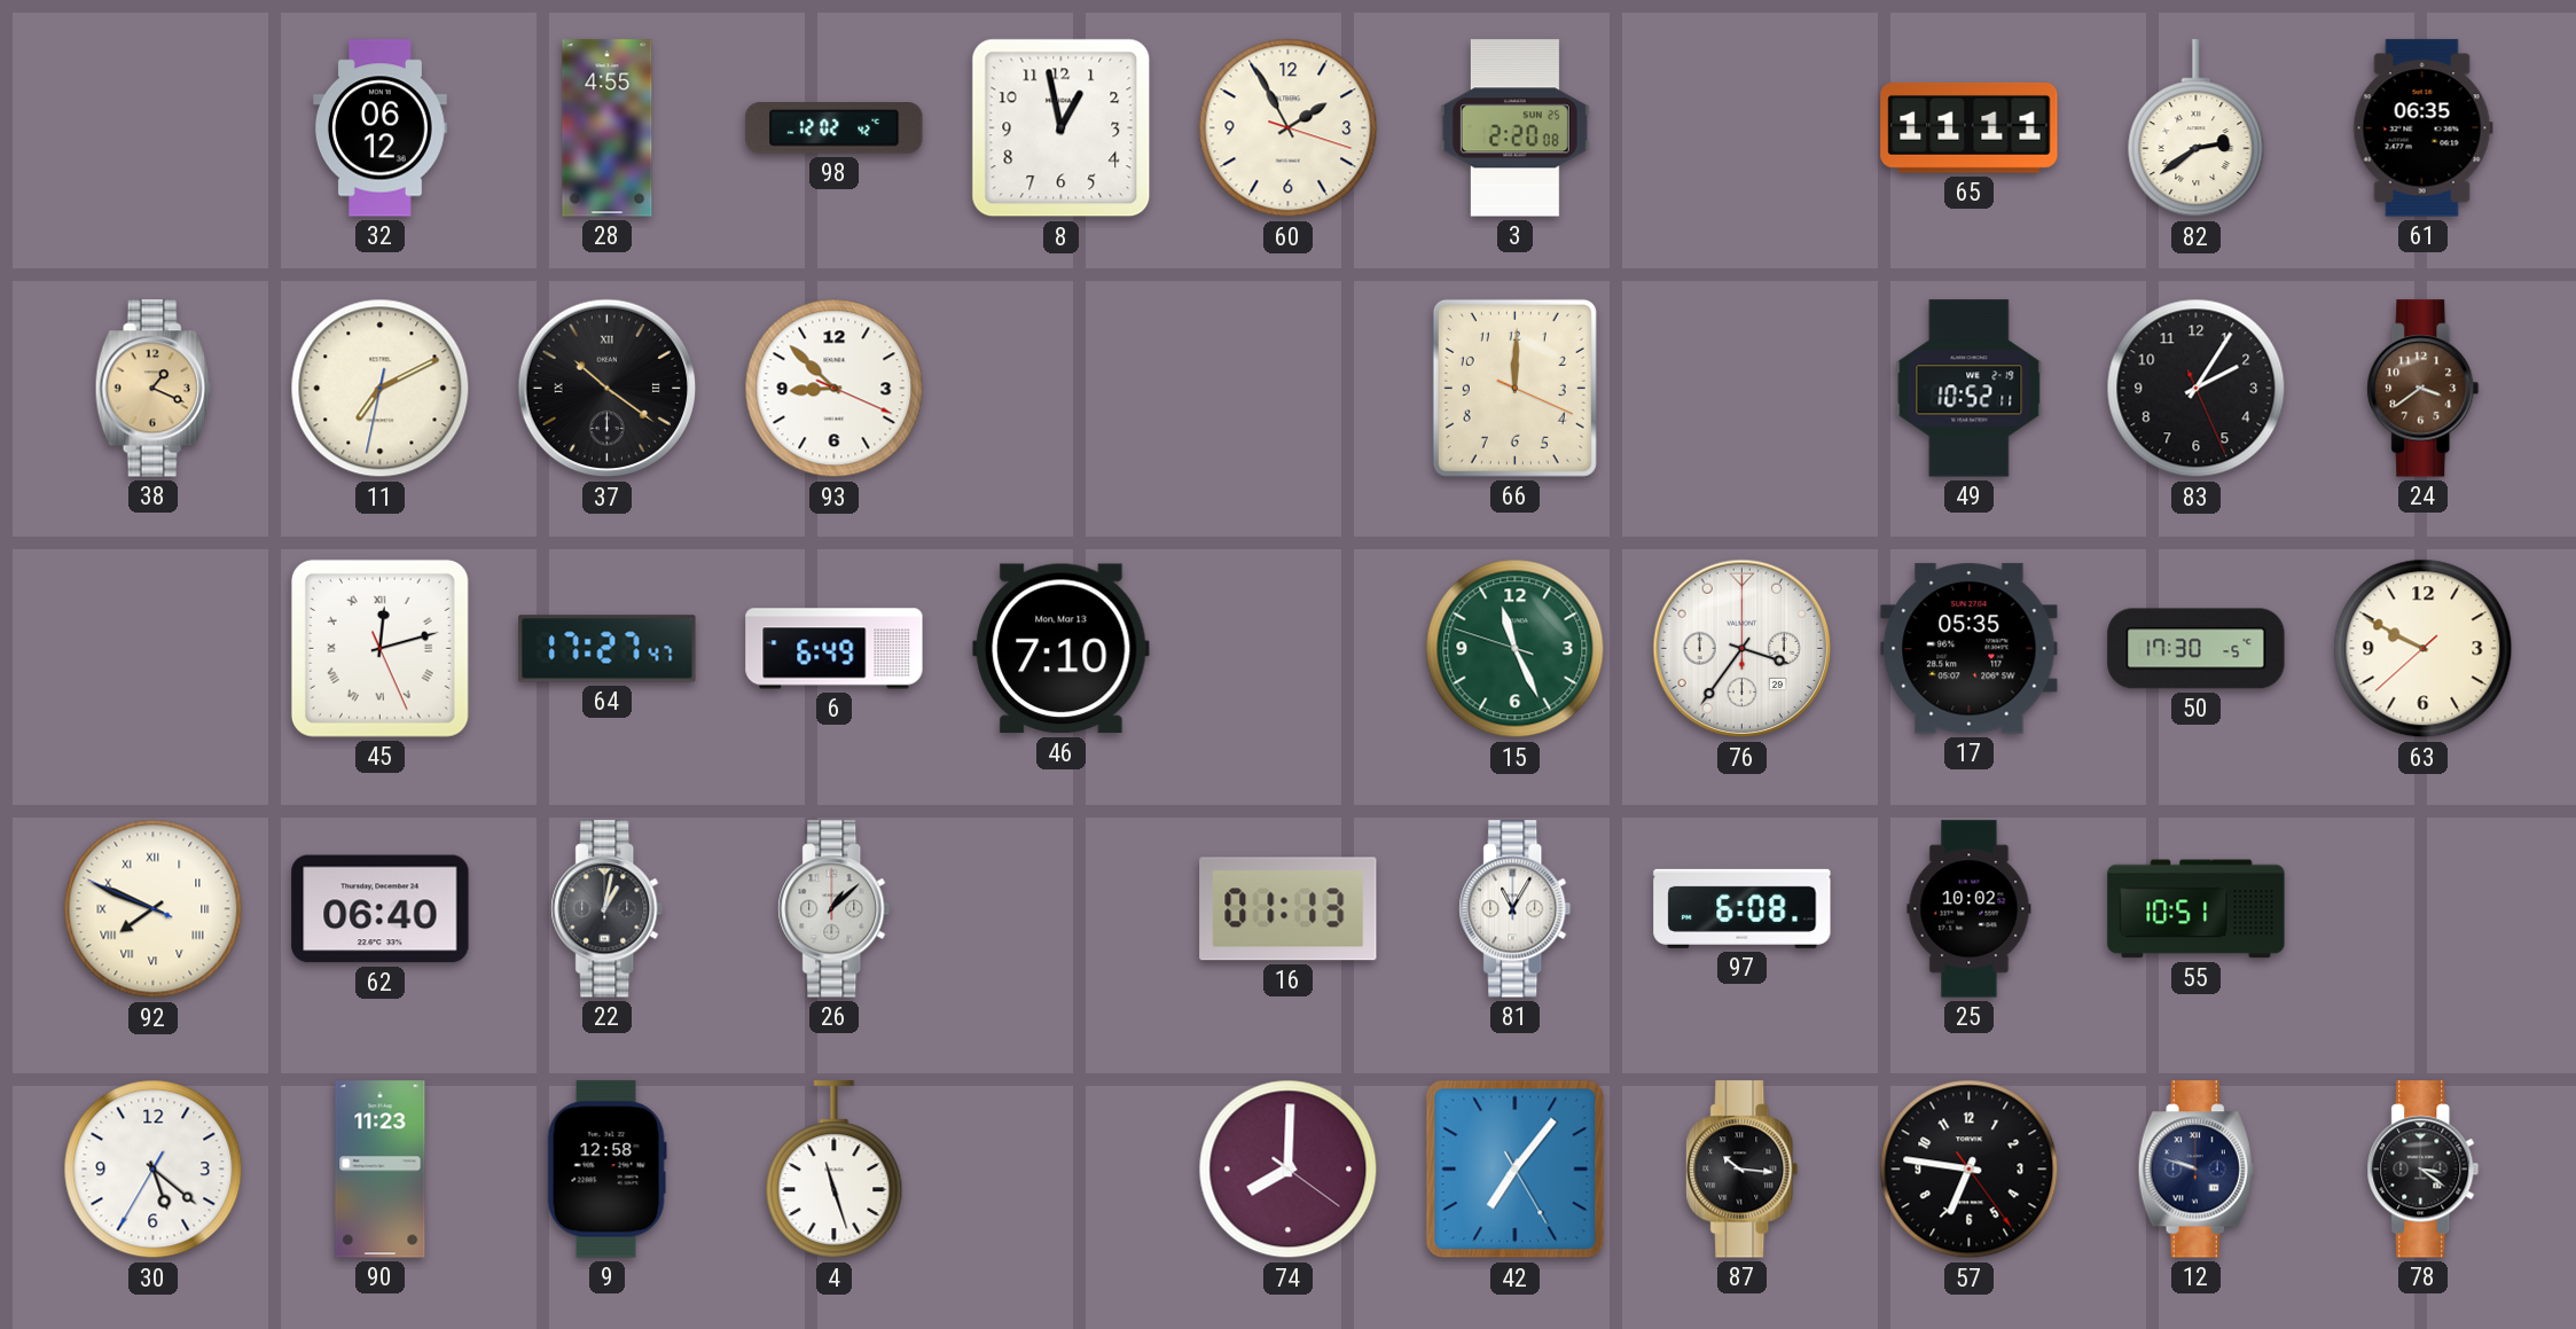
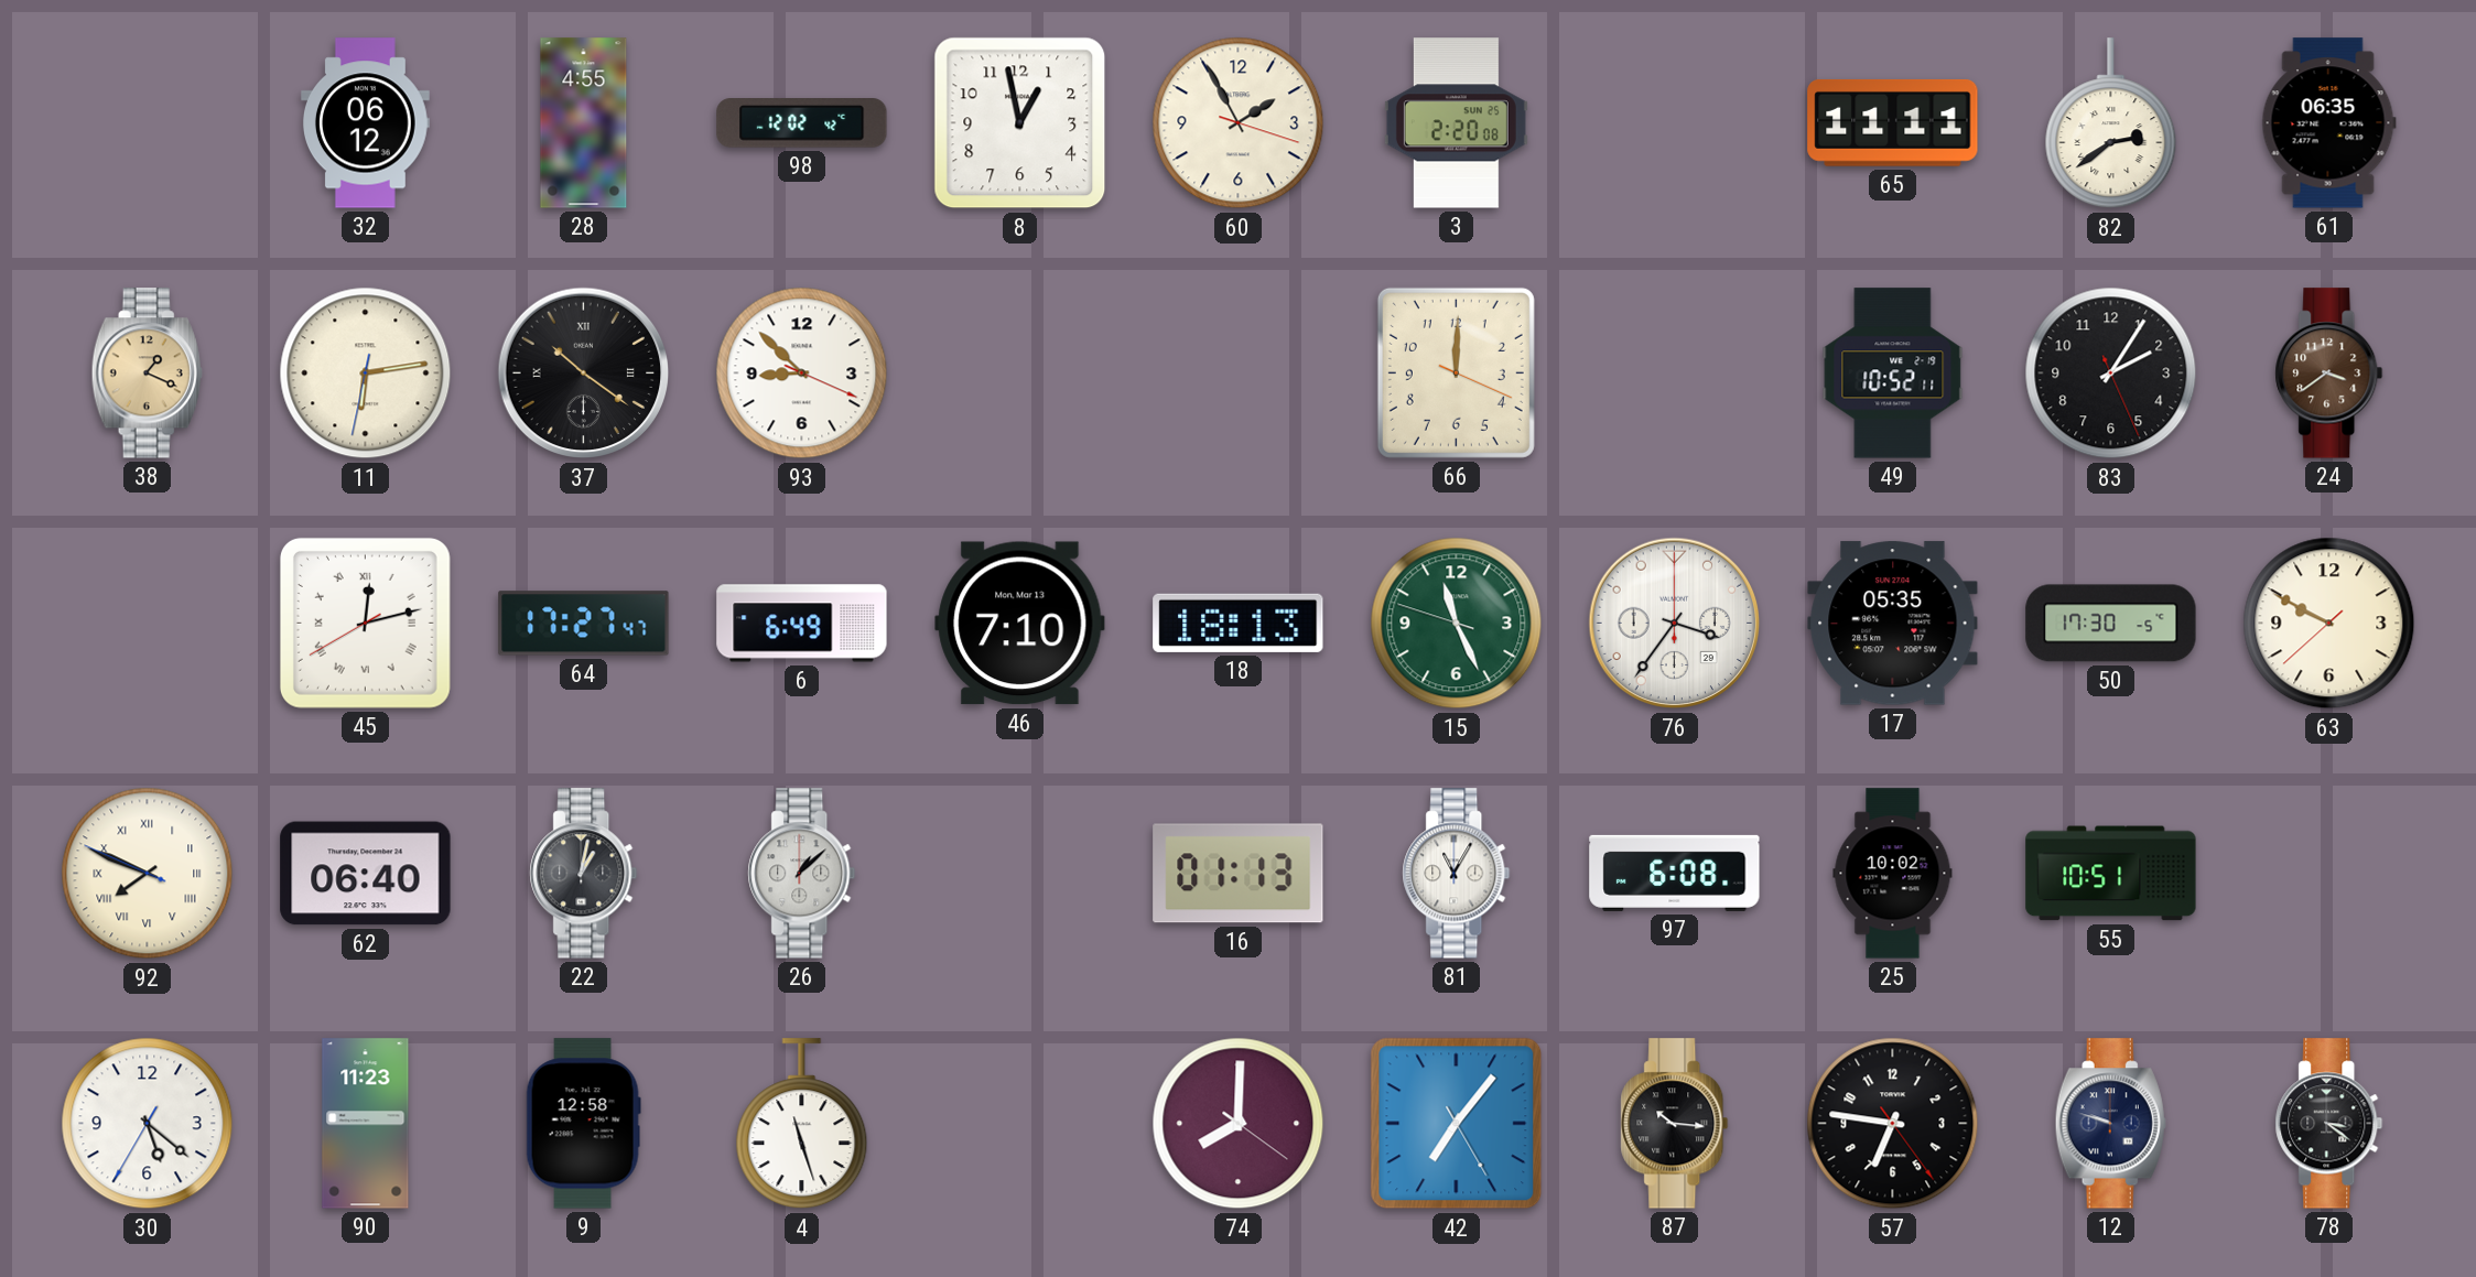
11: 7:10 -> 6:13 (366, 374)
45: 12:12:26 -> 12:12:40 (365, 623)
18: none -> 18:13 (1239, 623)
